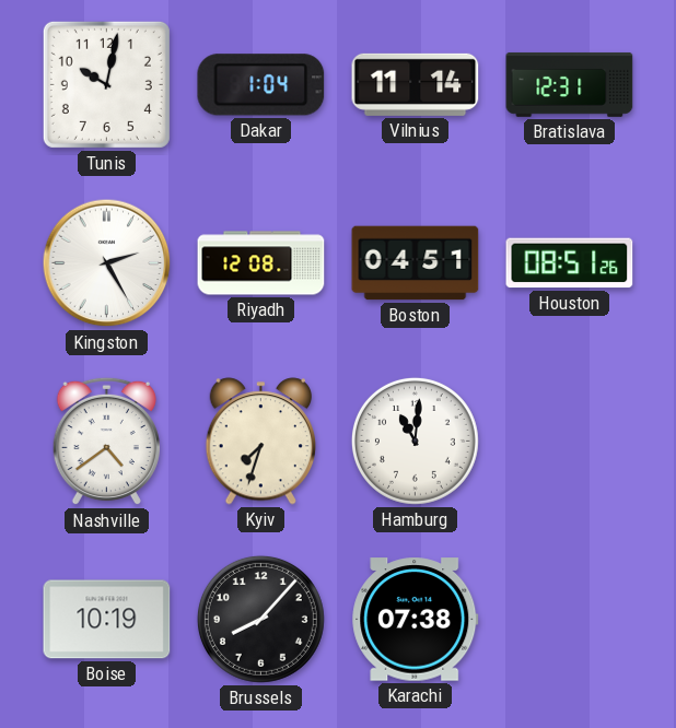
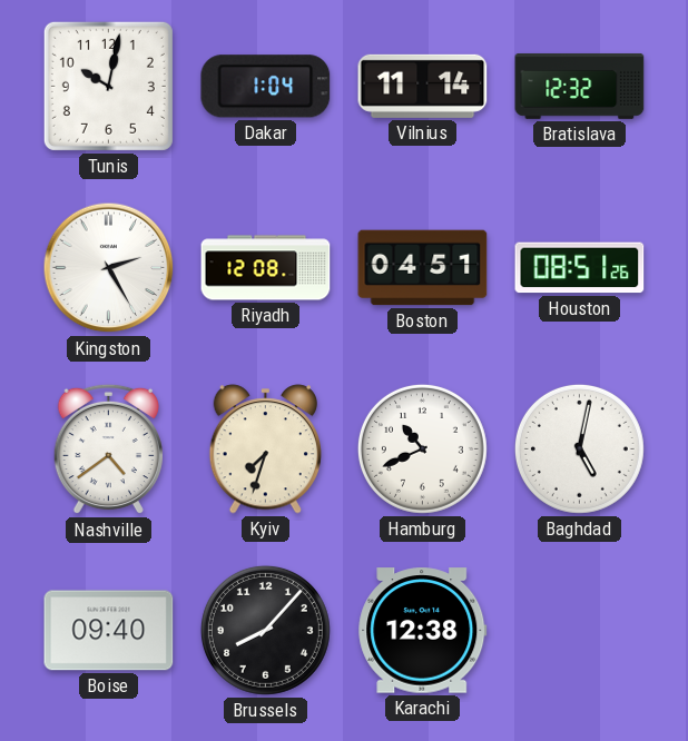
Bratislava: 12:31 -> 12:32 (580, 86)
Hamburg: 11:01 -> 10:41 (422, 448)
Baghdad: none -> 5:02 (579, 448)
Boise: 10:19 -> 09:40 (109, 631)
Karachi: 07:38 -> 12:38 (423, 631)
